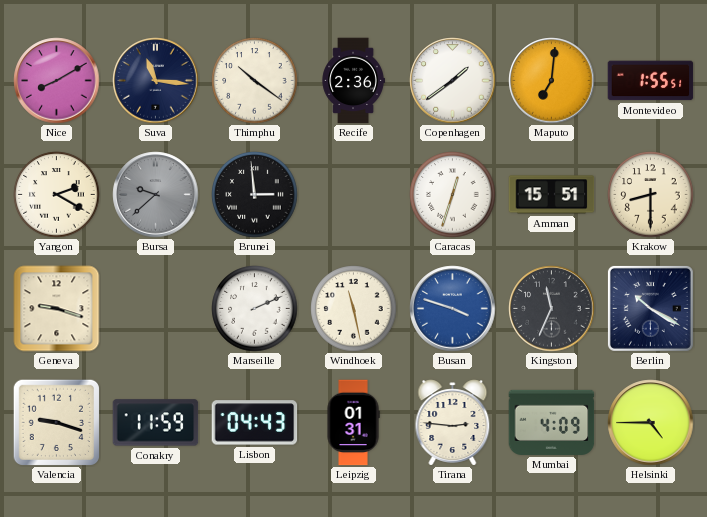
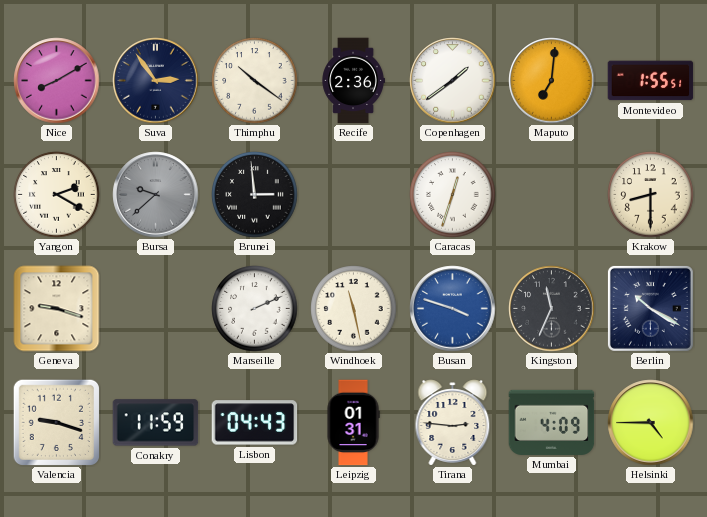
Suva: 11:16 -> 2:54 (156, 81)
Amman: 15:51 -> none (552, 195)
